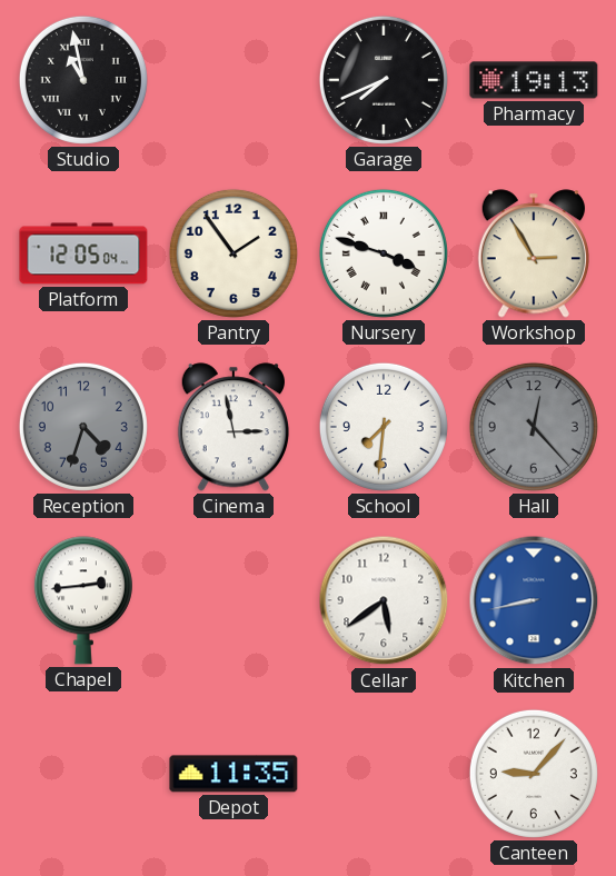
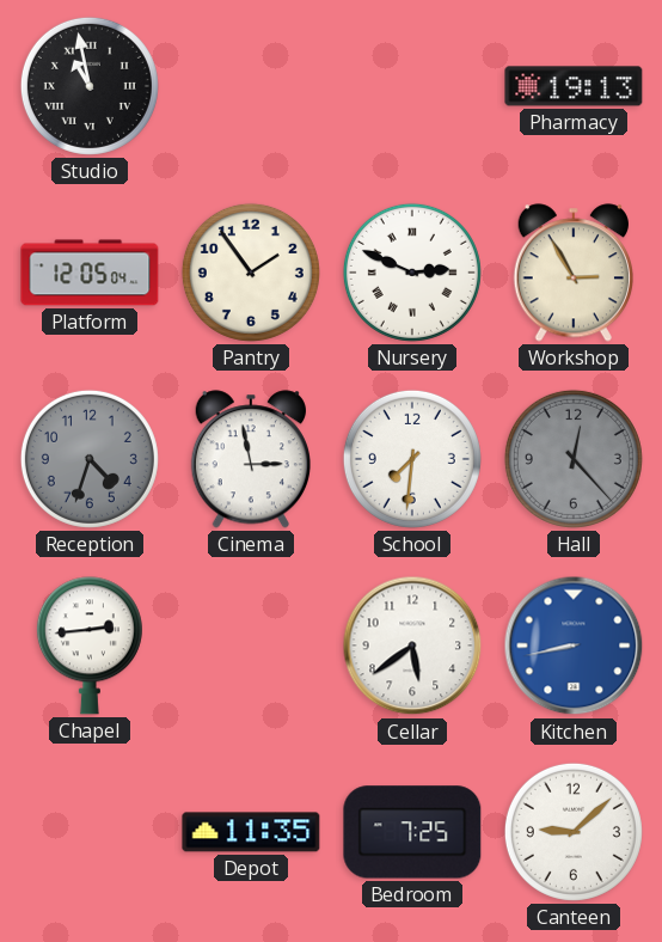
Garage: 7:41 -> none (384, 80)
Nursery: 3:48 -> 2:49 (412, 273)
Bedroom: none -> 7:25 (412, 832)
Canteen: 9:07 -> 9:08 (574, 832)
